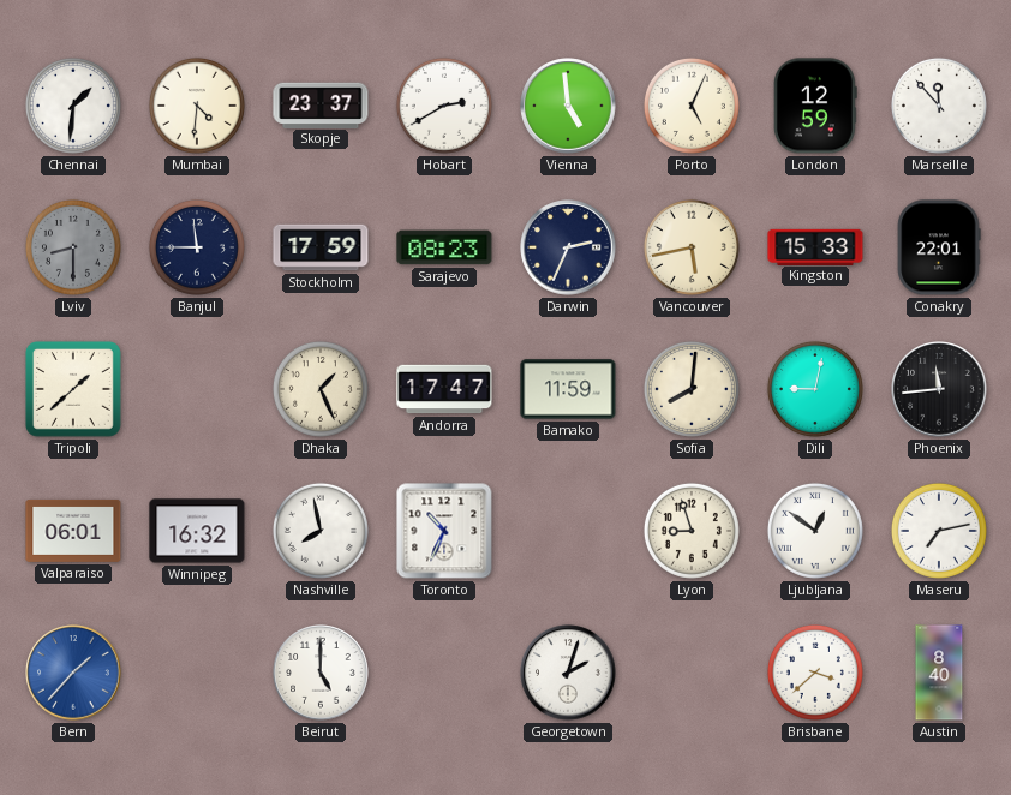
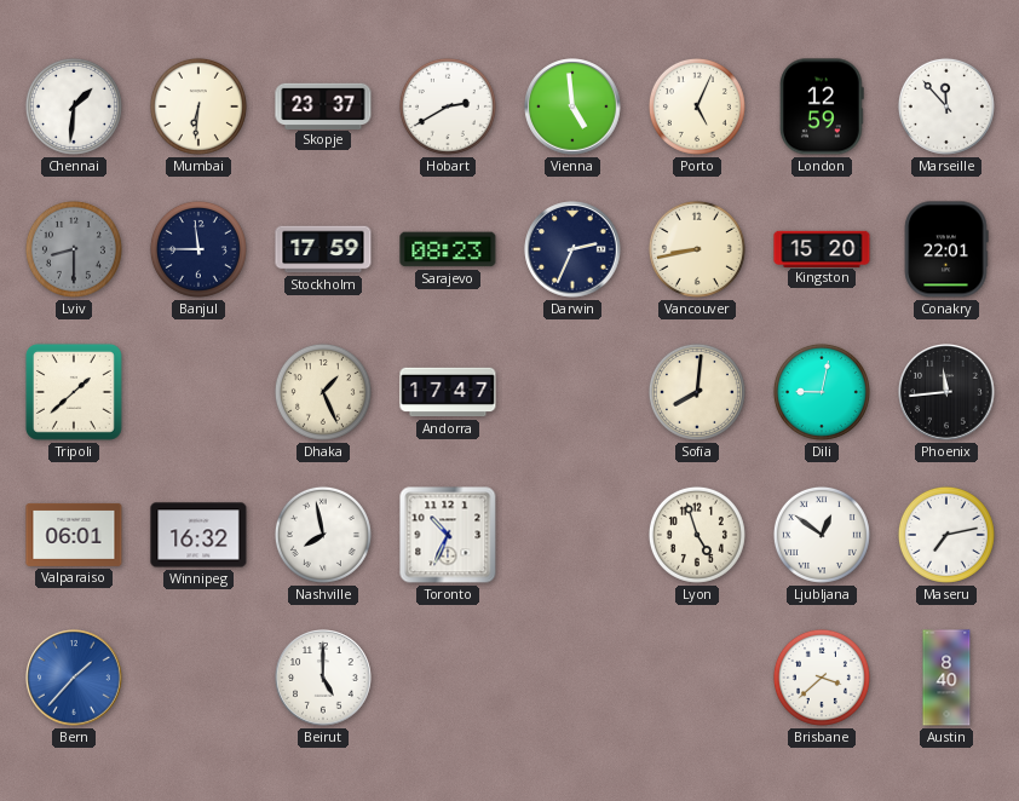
Mumbai: 4:31 -> 6:31 (198, 106)
Vancouver: 5:43 -> 8:43 (697, 249)
Kingston: 15:33 -> 15:20 (822, 248)
Bamako: 11:59 -> none (568, 389)
Lyon: 8:57 -> 4:57 (697, 535)
Georgetown: 2:03 -> none (568, 673)
